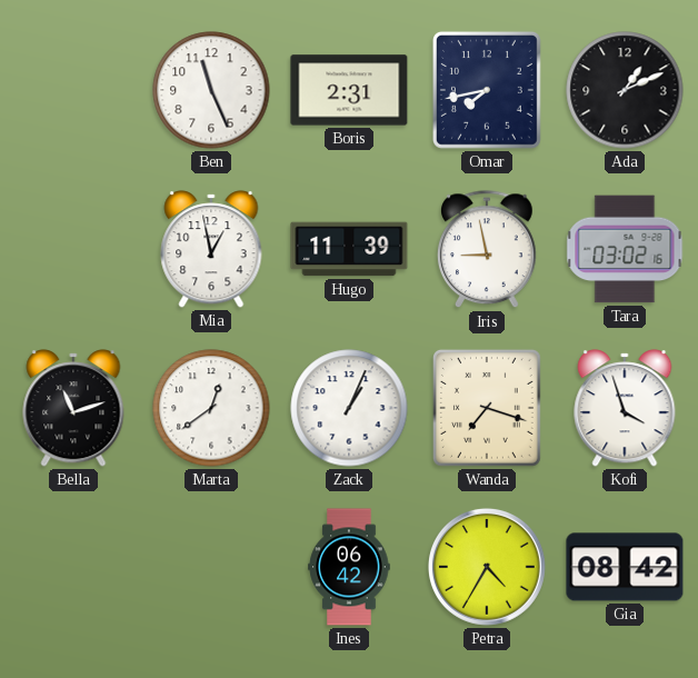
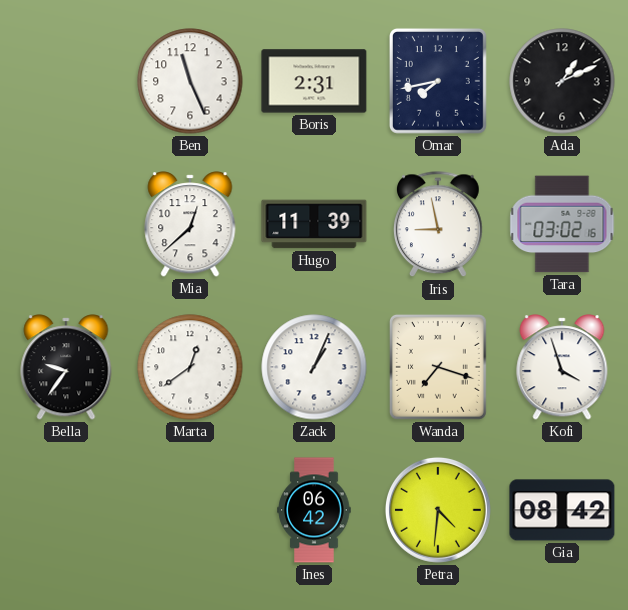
Mia: 12:58 -> 12:38 (190, 224)
Bella: 11:12 -> 9:36 (66, 367)
Petra: 4:35 -> 4:31 (438, 510)
